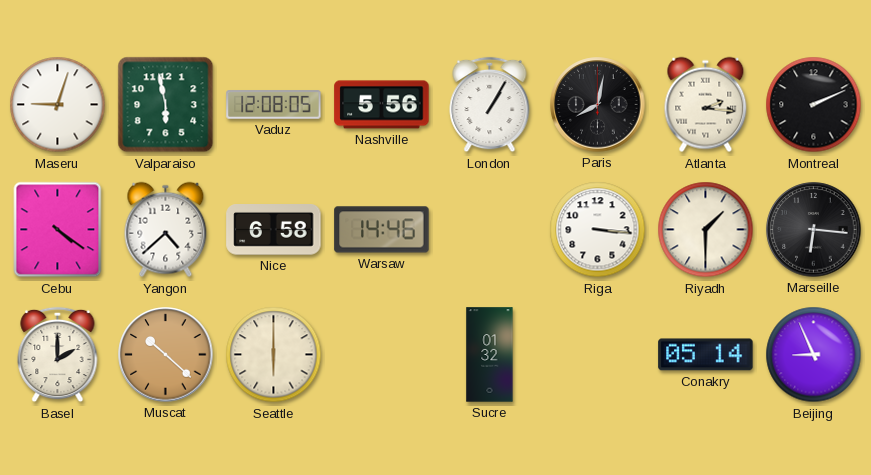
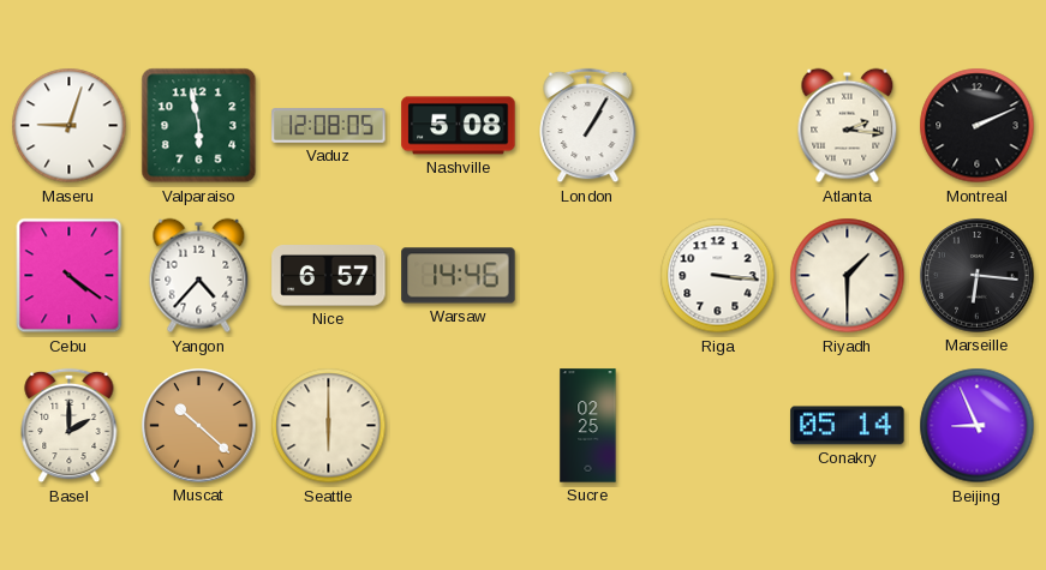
Nashville: 5:56 -> 5:08 (459, 126)
Paris: 8:02 -> none (598, 105)
Yangon: 4:38 -> 4:37 (199, 276)
Nice: 6:58 -> 6:57 (329, 276)
Sucre: 01:32 -> 02:25 (588, 426)
